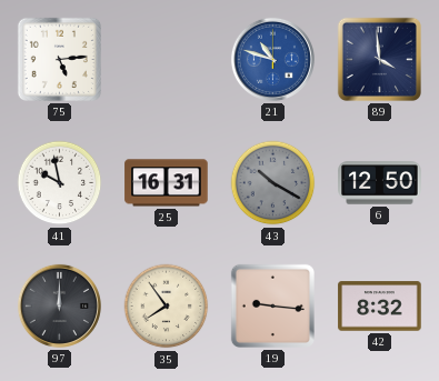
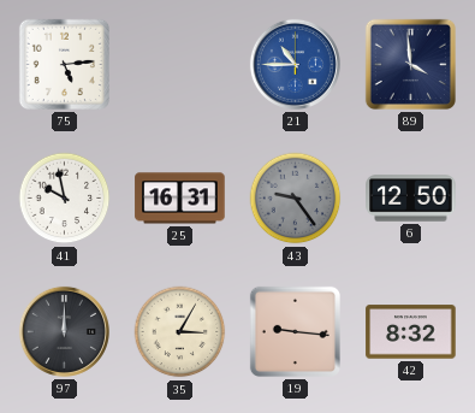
21: 10:48 -> 10:45 (295, 64)
43: 10:20 -> 9:24 (296, 199)
35: 7:54 -> 3:05 (180, 332)
